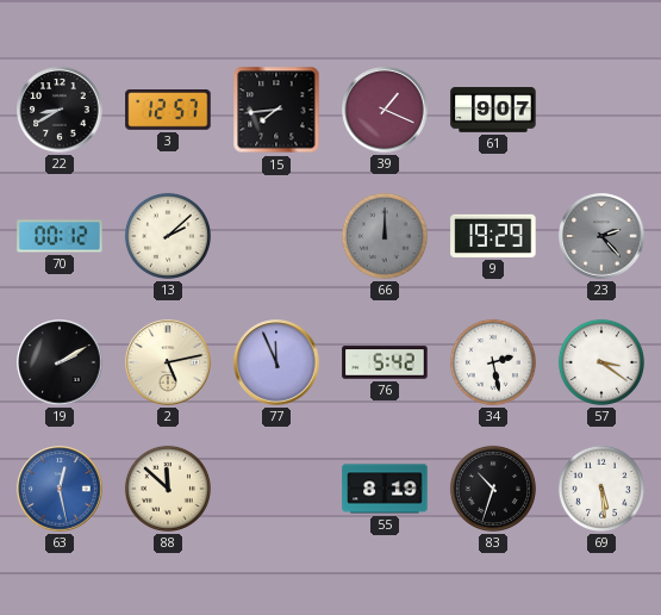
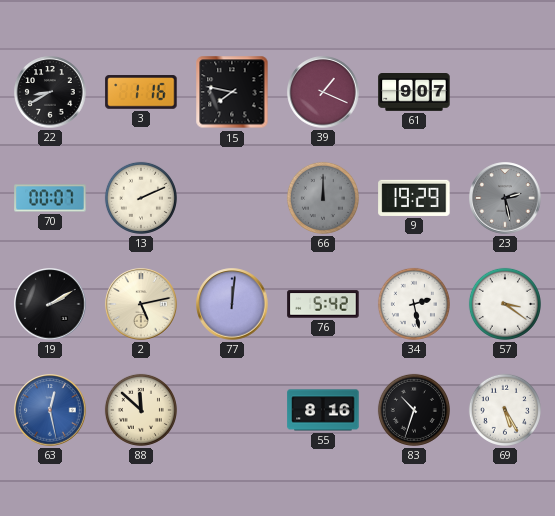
3: 12:57 -> 1:16 (141, 92)
15: 7:44 -> 7:47 (232, 92)
70: 00:12 -> 00:07 (50, 198)
13: 2:08 -> 2:11 (141, 198)
23: 2:23 -> 2:28 (505, 198)
77: 11:56 -> 12:01 (232, 304)
55: 8:19 -> 8:16 (323, 410)
69: 5:29 -> 5:25 (505, 410)
